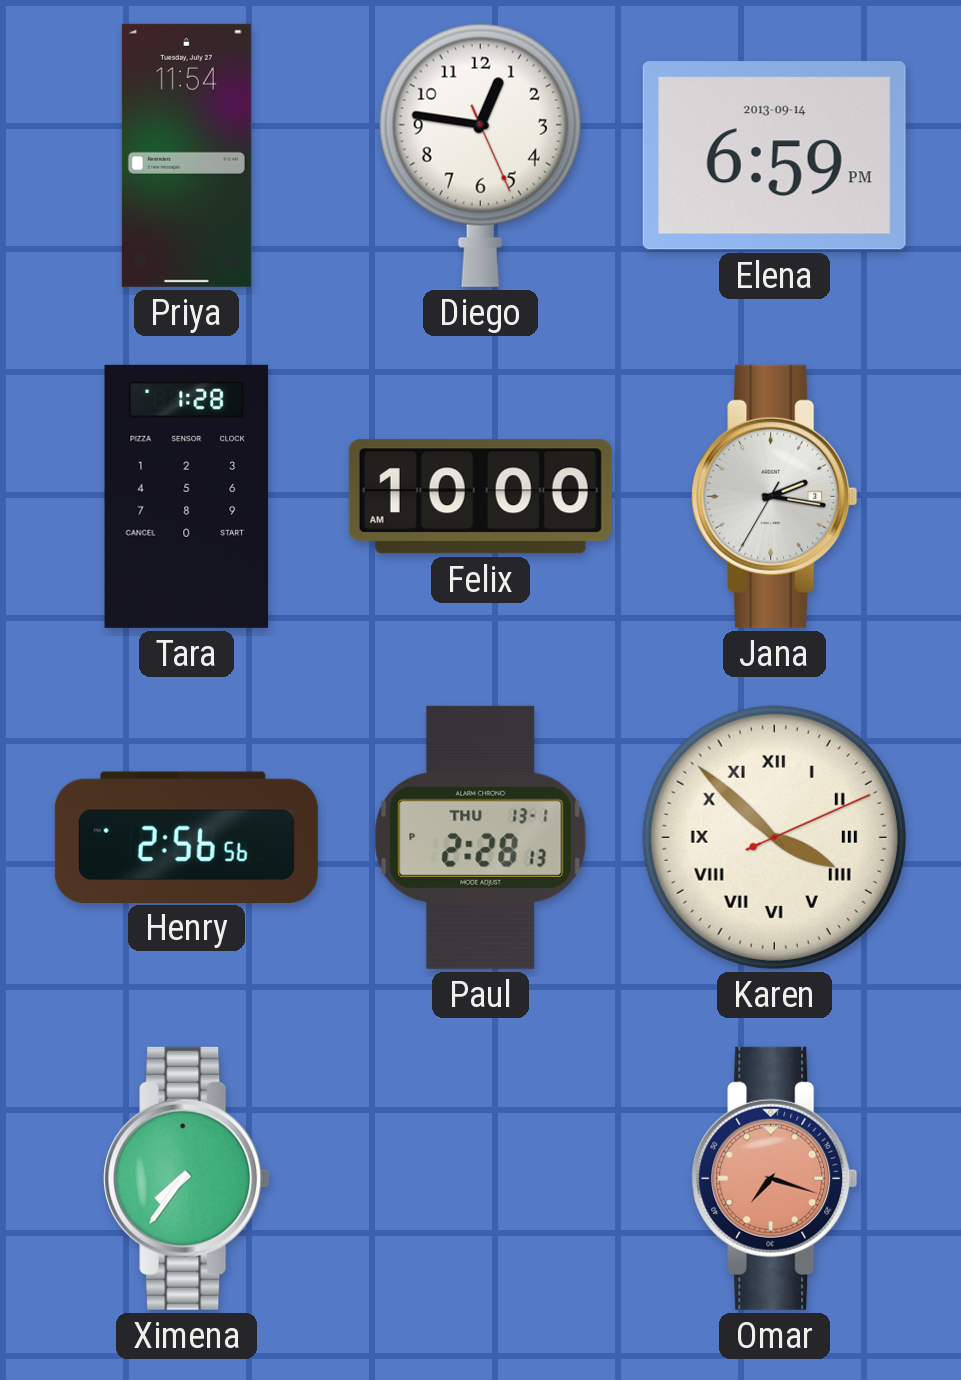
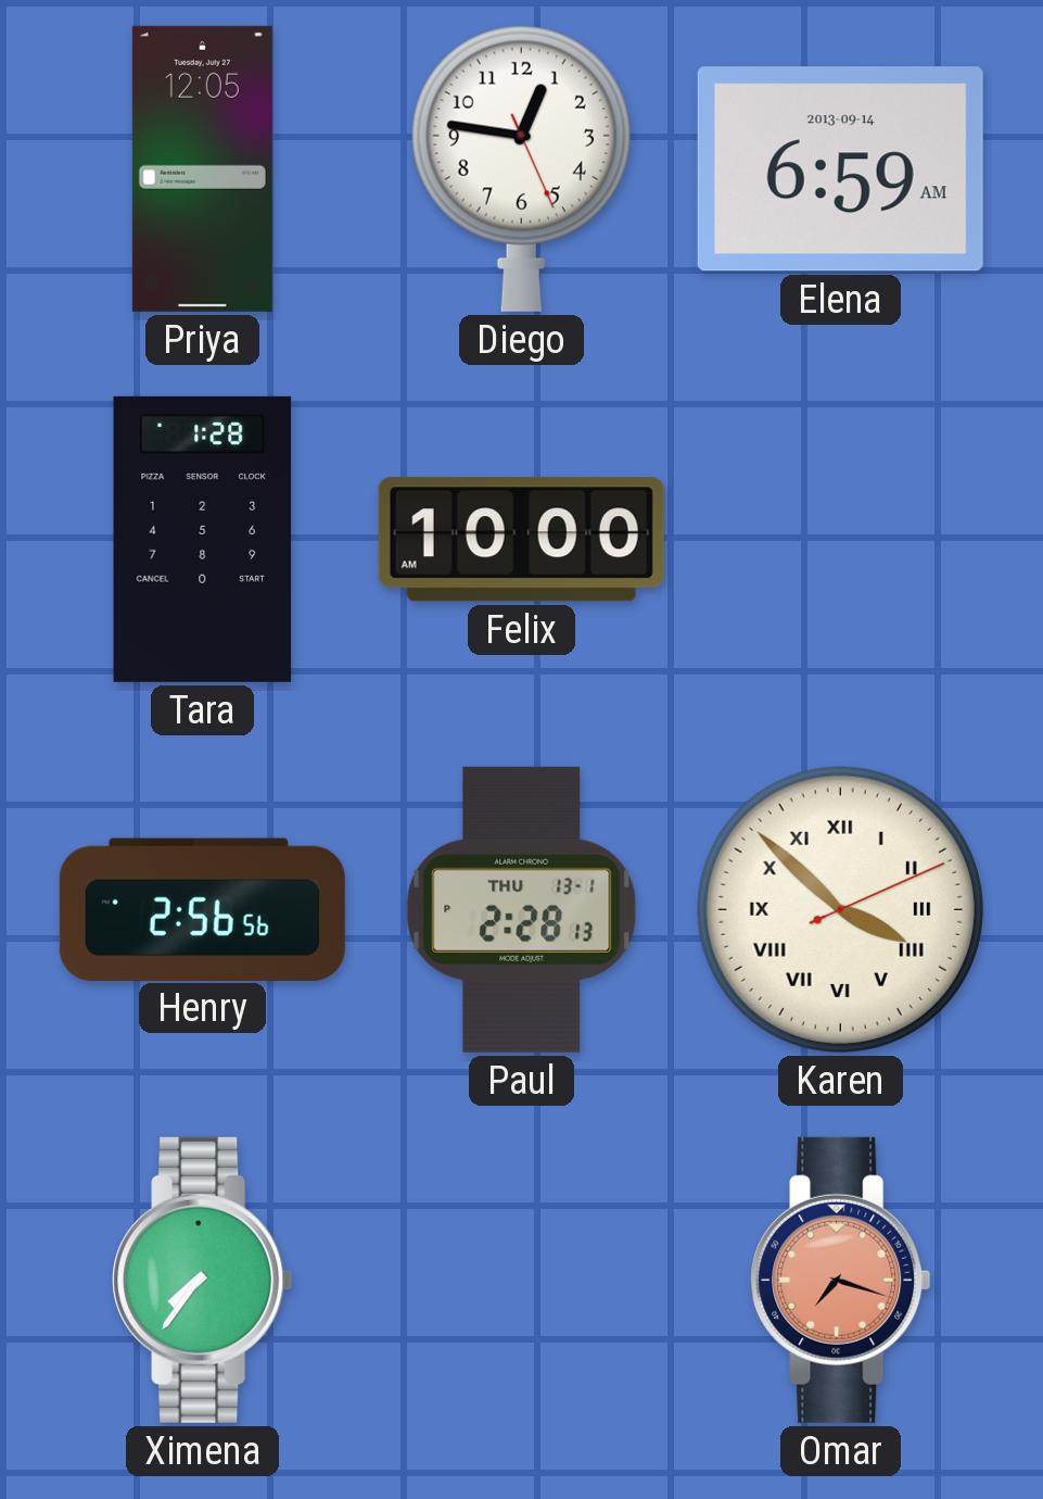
Priya: 11:54 -> 12:05 (202, 168)
Elena: 6:59 PM -> 6:59 AM (840, 169)
Jana: 2:16 -> none (775, 496)
